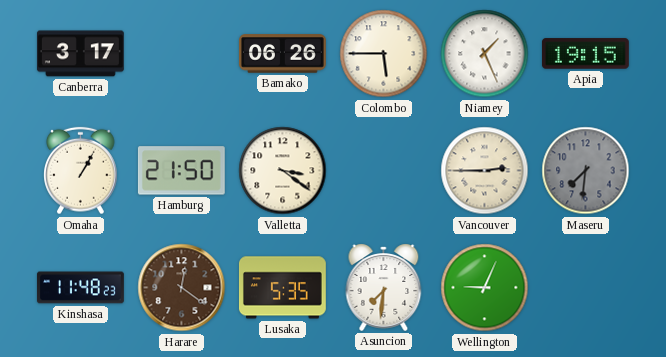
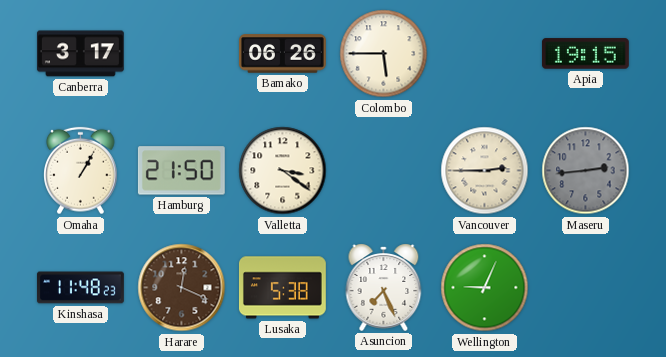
Niamey: 1:26 -> none (485, 54)
Maseru: 7:31 -> 2:44 (586, 171)
Harare: 12:21 -> 12:19 (182, 288)
Lusaka: 5:35 -> 5:38 (282, 288)
Asuncion: 7:31 -> 7:26 (384, 287)
